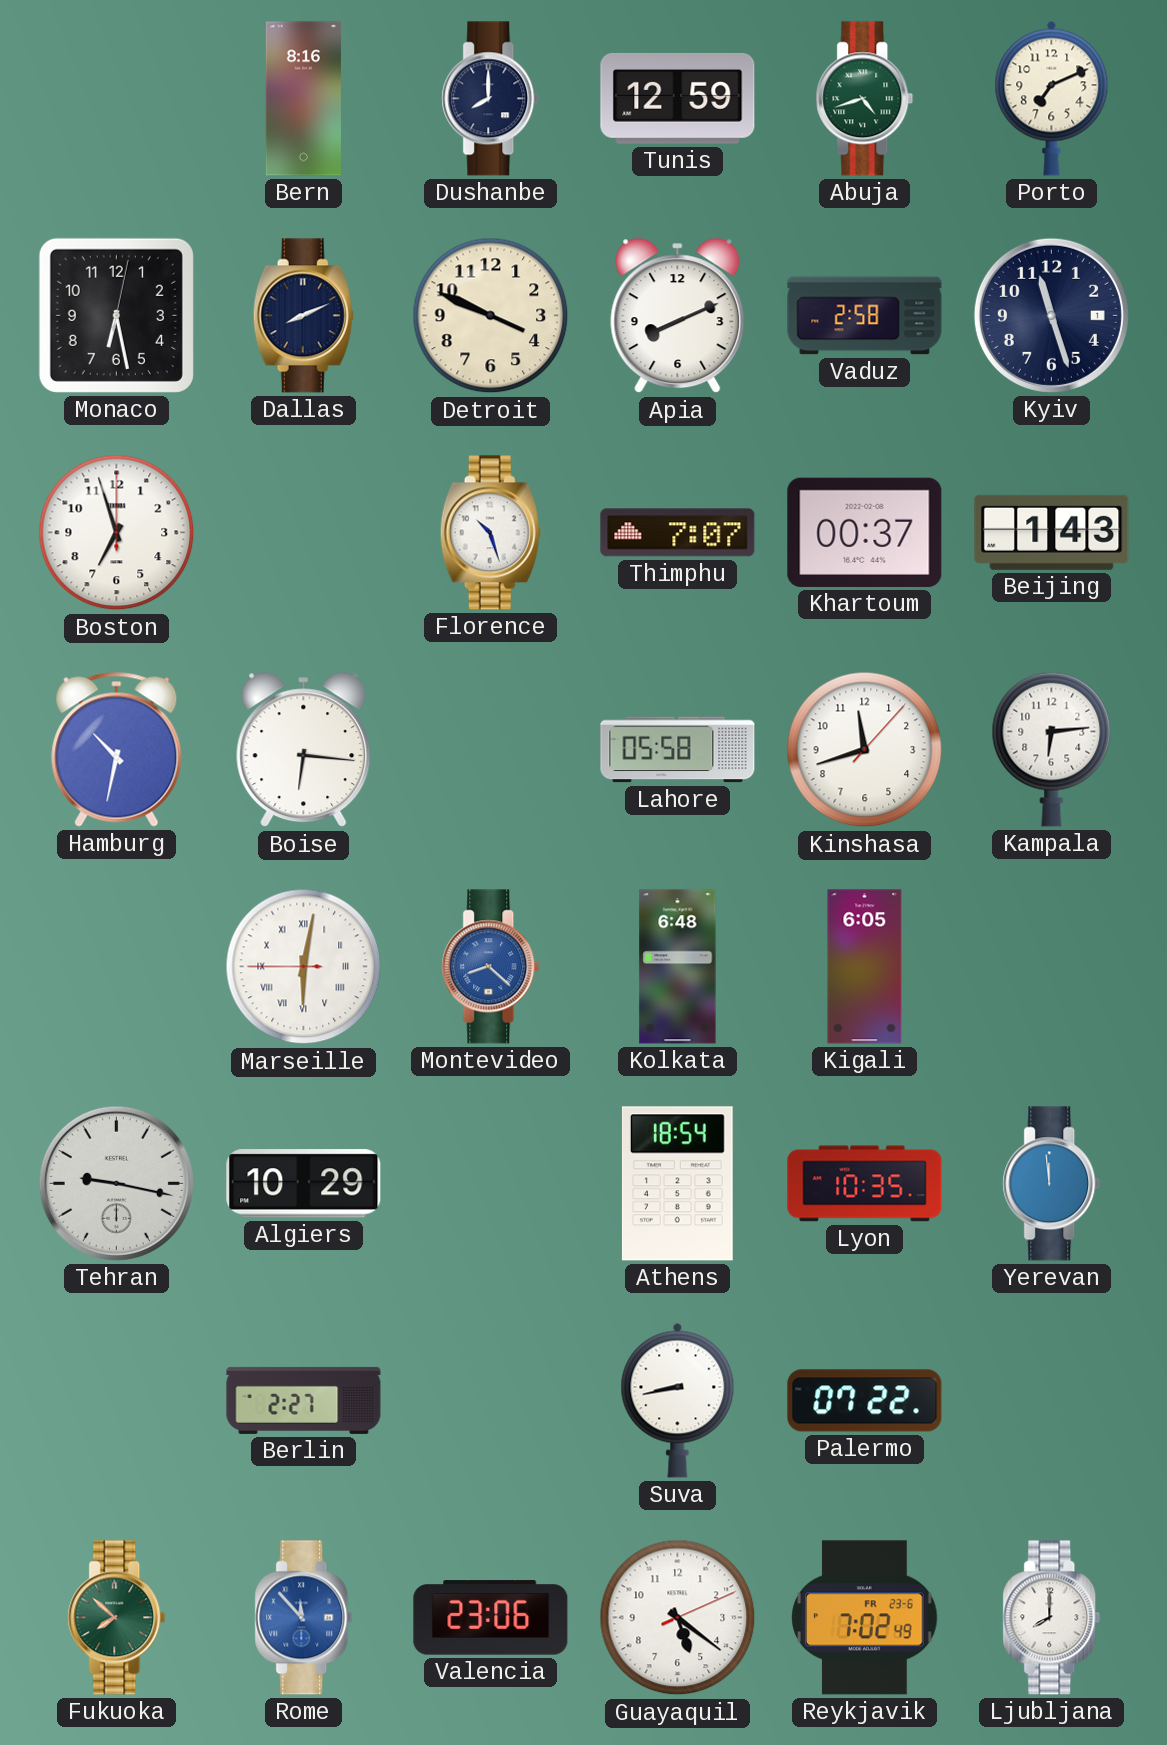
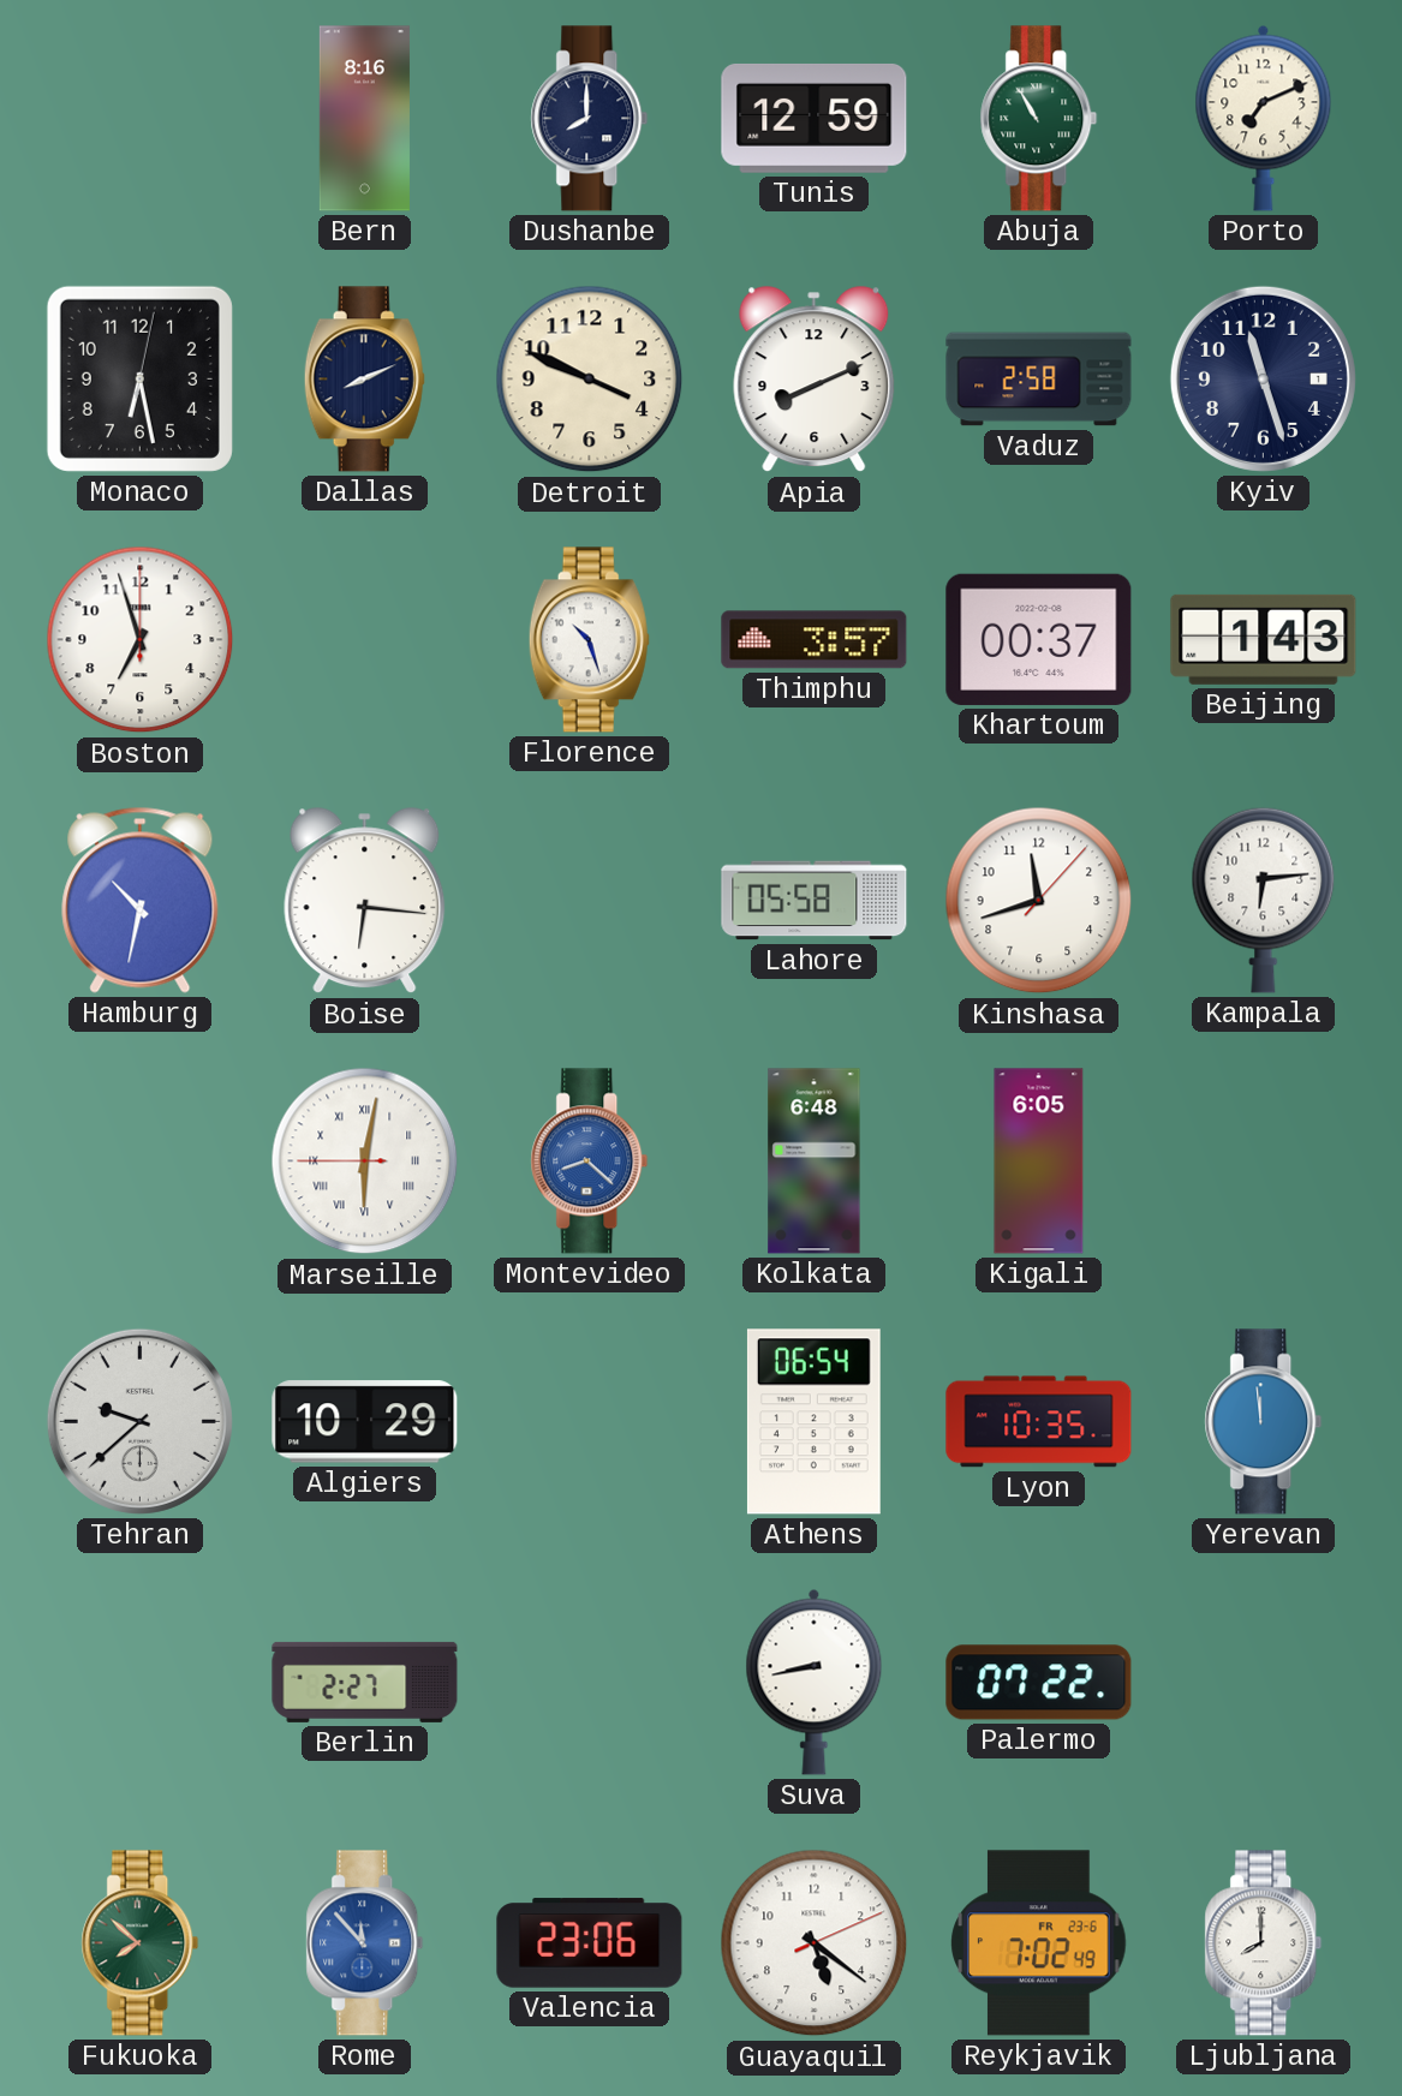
Abuja: 4:42 -> 10:55 (1039, 119)
Thimphu: 7:07 -> 3:57 (815, 640)
Tehran: 9:17 -> 9:38 (139, 1421)
Athens: 18:54 -> 06:54 (813, 1422)
